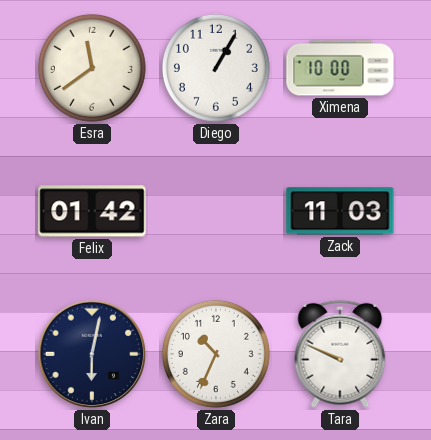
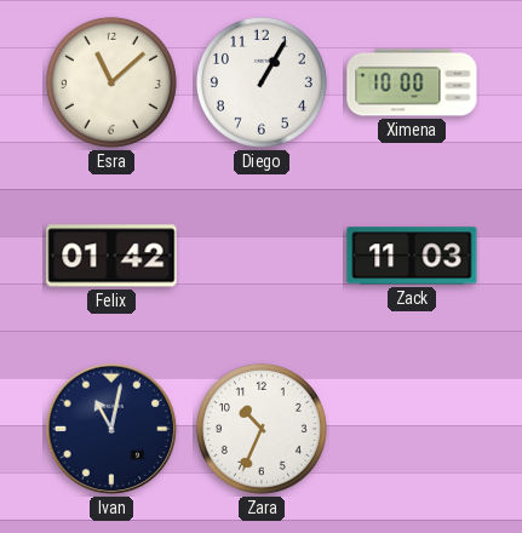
Esra: 11:39 -> 11:08 (111, 82)
Ivan: 6:02 -> 11:02 (111, 429)
Tara: 9:49 -> none (340, 354)
